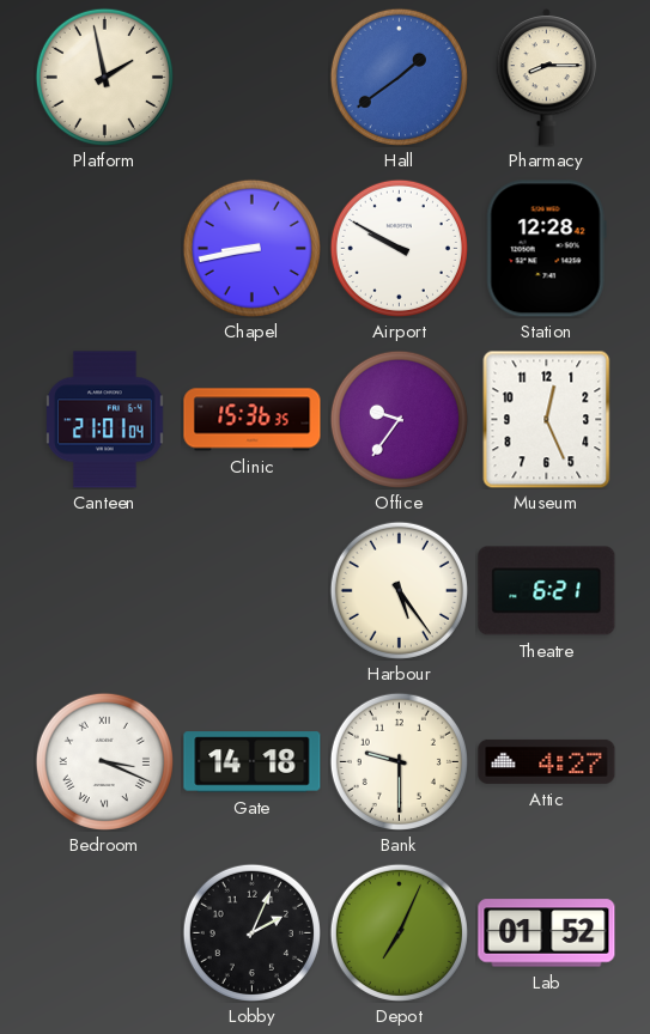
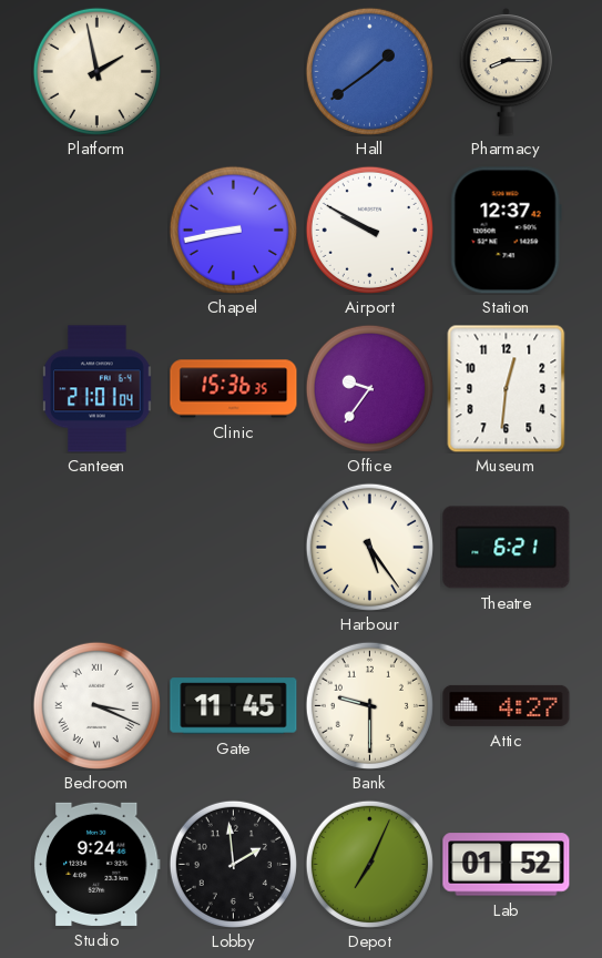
Station: 12:28 -> 12:37 (506, 231)
Museum: 12:26 -> 12:31 (507, 388)
Gate: 14:18 -> 11:45 (234, 706)
Studio: none -> 9:24 (96, 864)
Lobby: 2:04 -> 1:59 (233, 864)
